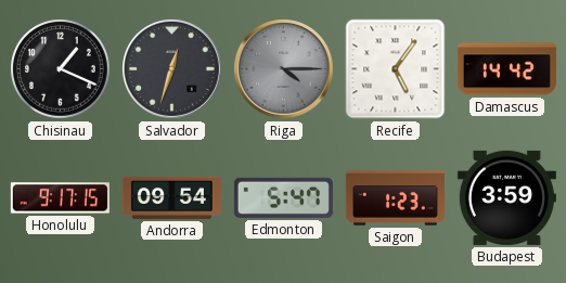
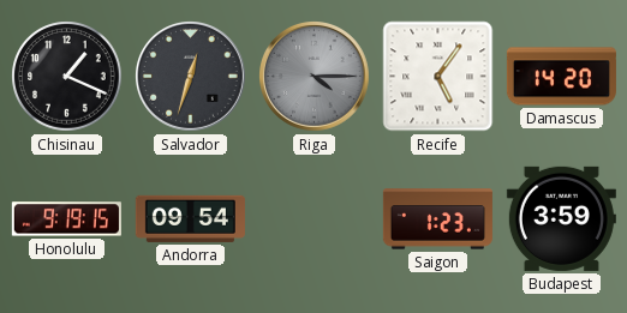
Damascus: 14:42 -> 14:20 (561, 77)
Honolulu: 9:17 -> 9:19 (66, 219)
Edmonton: 5:47 -> none (283, 197)
